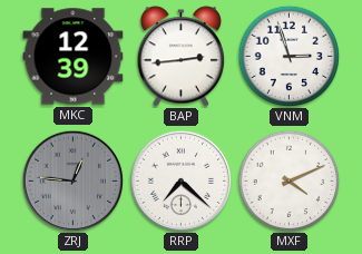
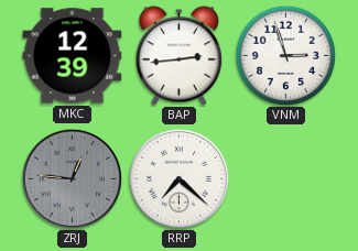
MXF: 4:11 -> none (288, 180)
